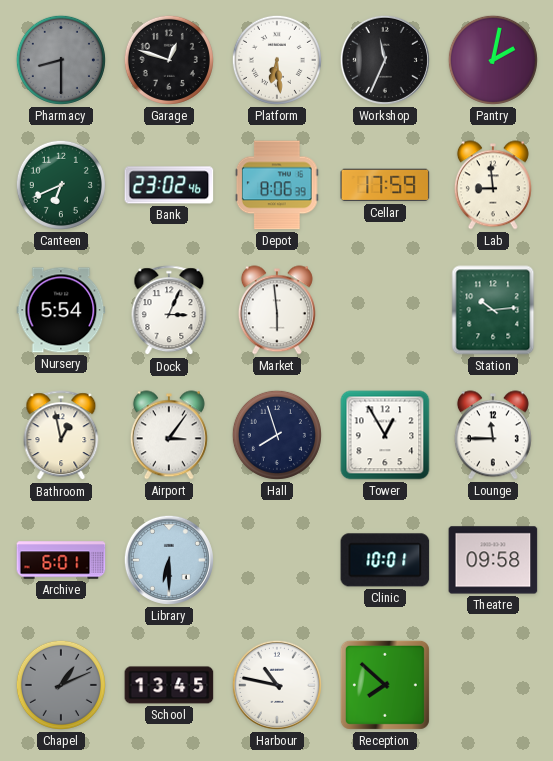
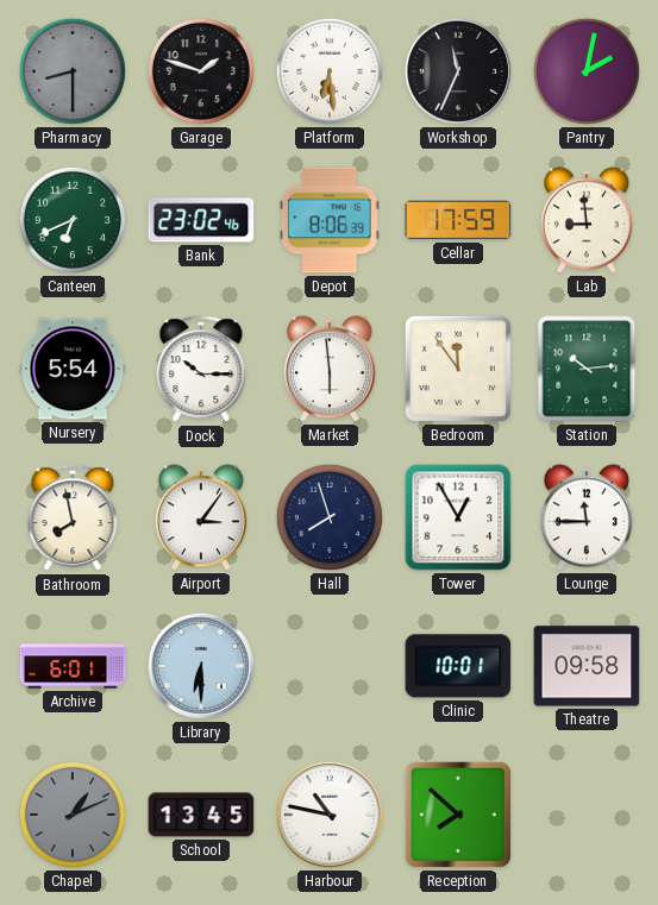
Garage: 12:48 -> 1:48 (201, 71)
Dock: 3:04 -> 10:15 (201, 370)
Bedroom: none -> 11:54 (458, 369)
Bathroom: 12:58 -> 7:58 (73, 519)
